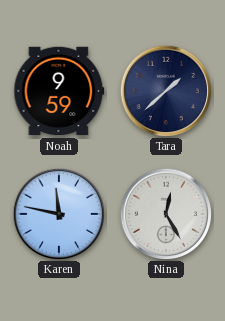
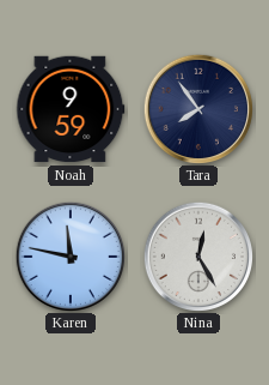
Tara: 1:38 -> 7:54 (197, 108)
